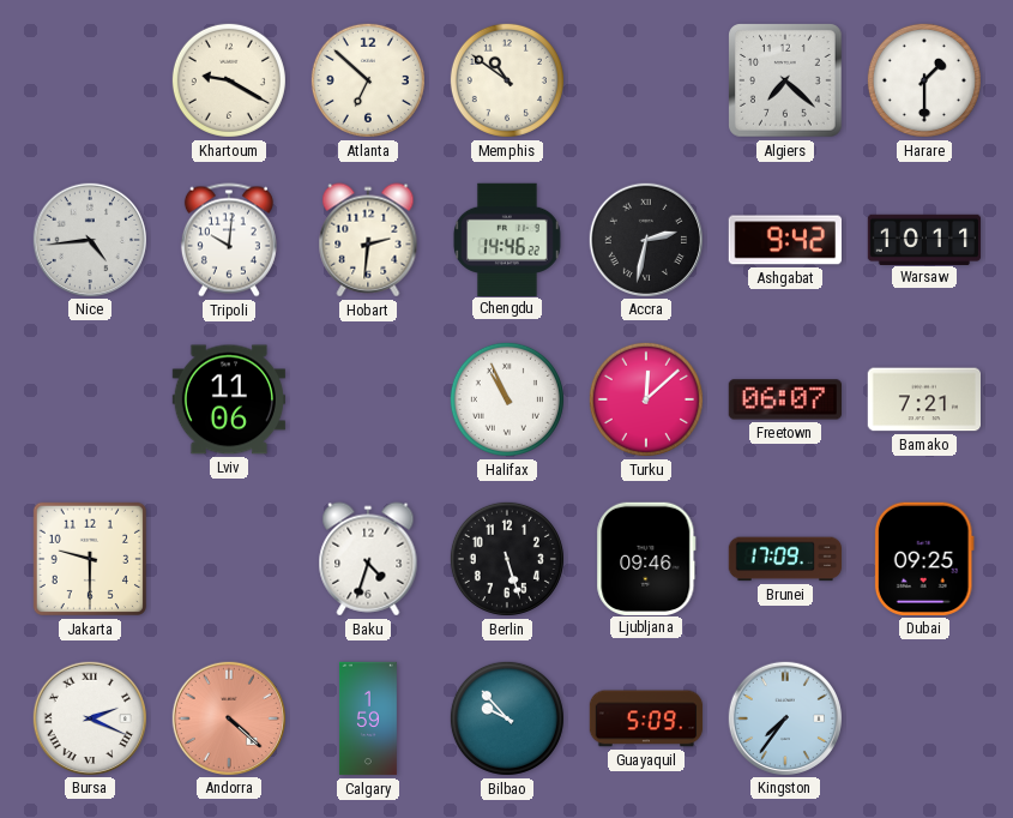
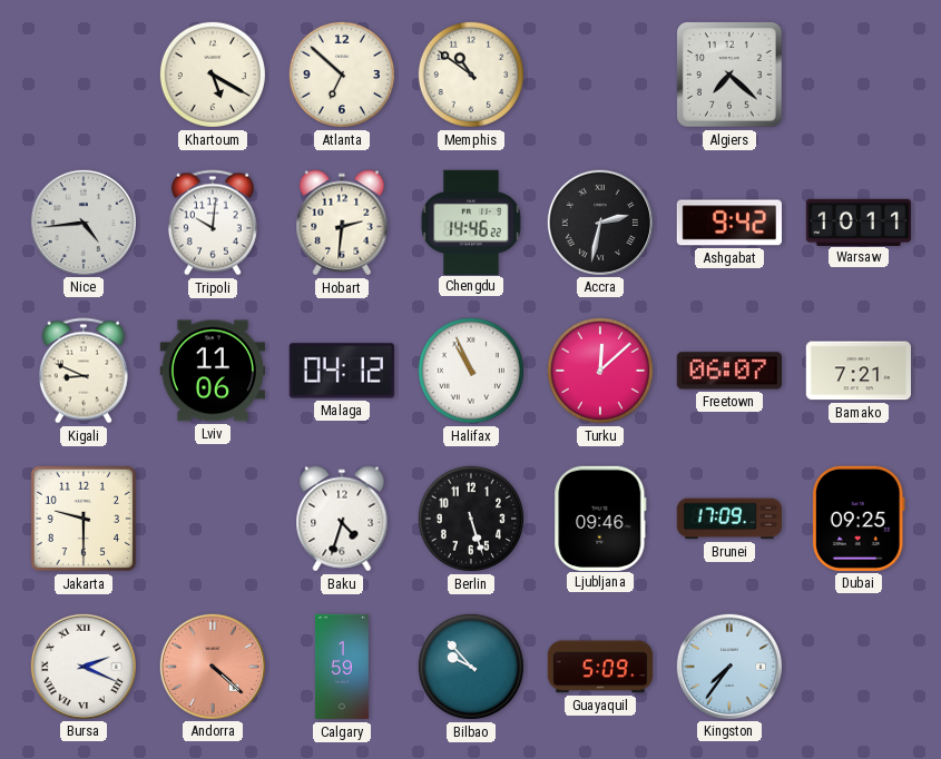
Khartoum: 9:20 -> 5:20 (213, 75)
Harare: 1:30 -> none (924, 80)
Kigali: none -> 8:49 (84, 371)
Malaga: none -> 04:12 (341, 371)
